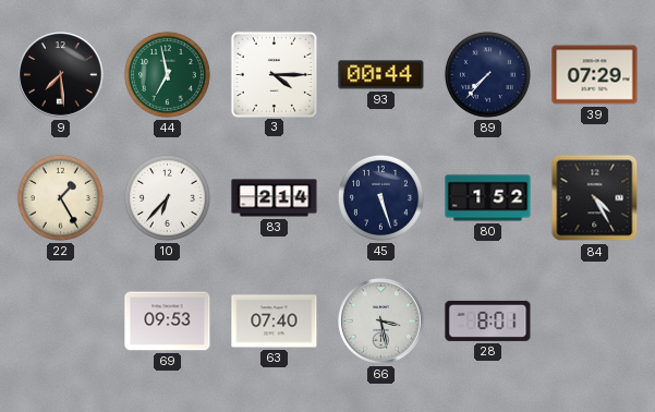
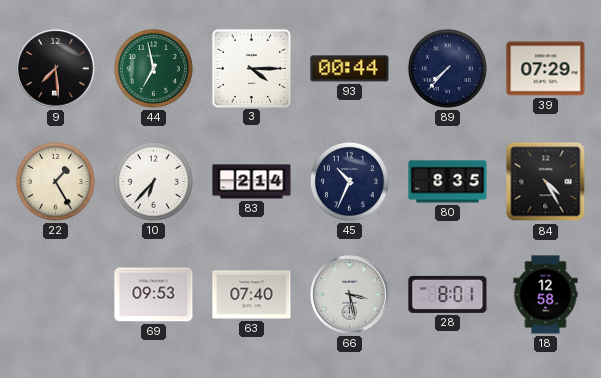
45: 5:27 -> 10:34 (349, 181)
80: 1:52 -> 8:35 (448, 182)
18: none -> 12:58 (546, 295)
